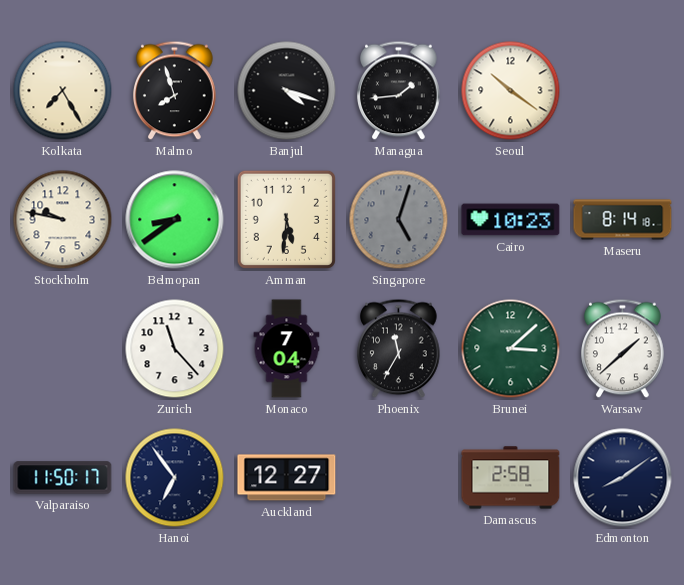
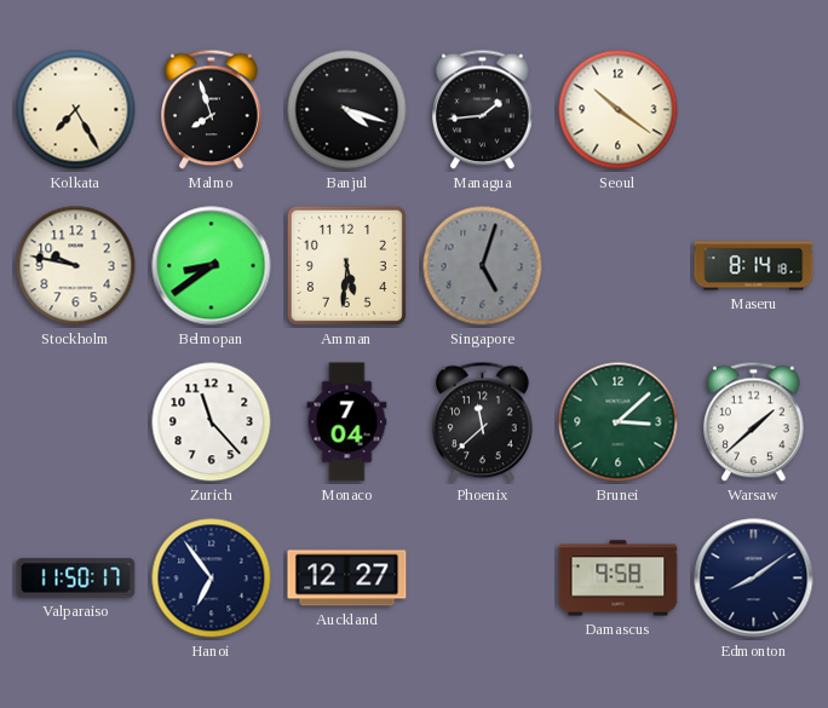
Cairo: 10:23 -> none (511, 220)
Phoenix: 11:35 -> 11:38 (483, 422)
Damascus: 2:58 -> 9:58 (619, 579)
